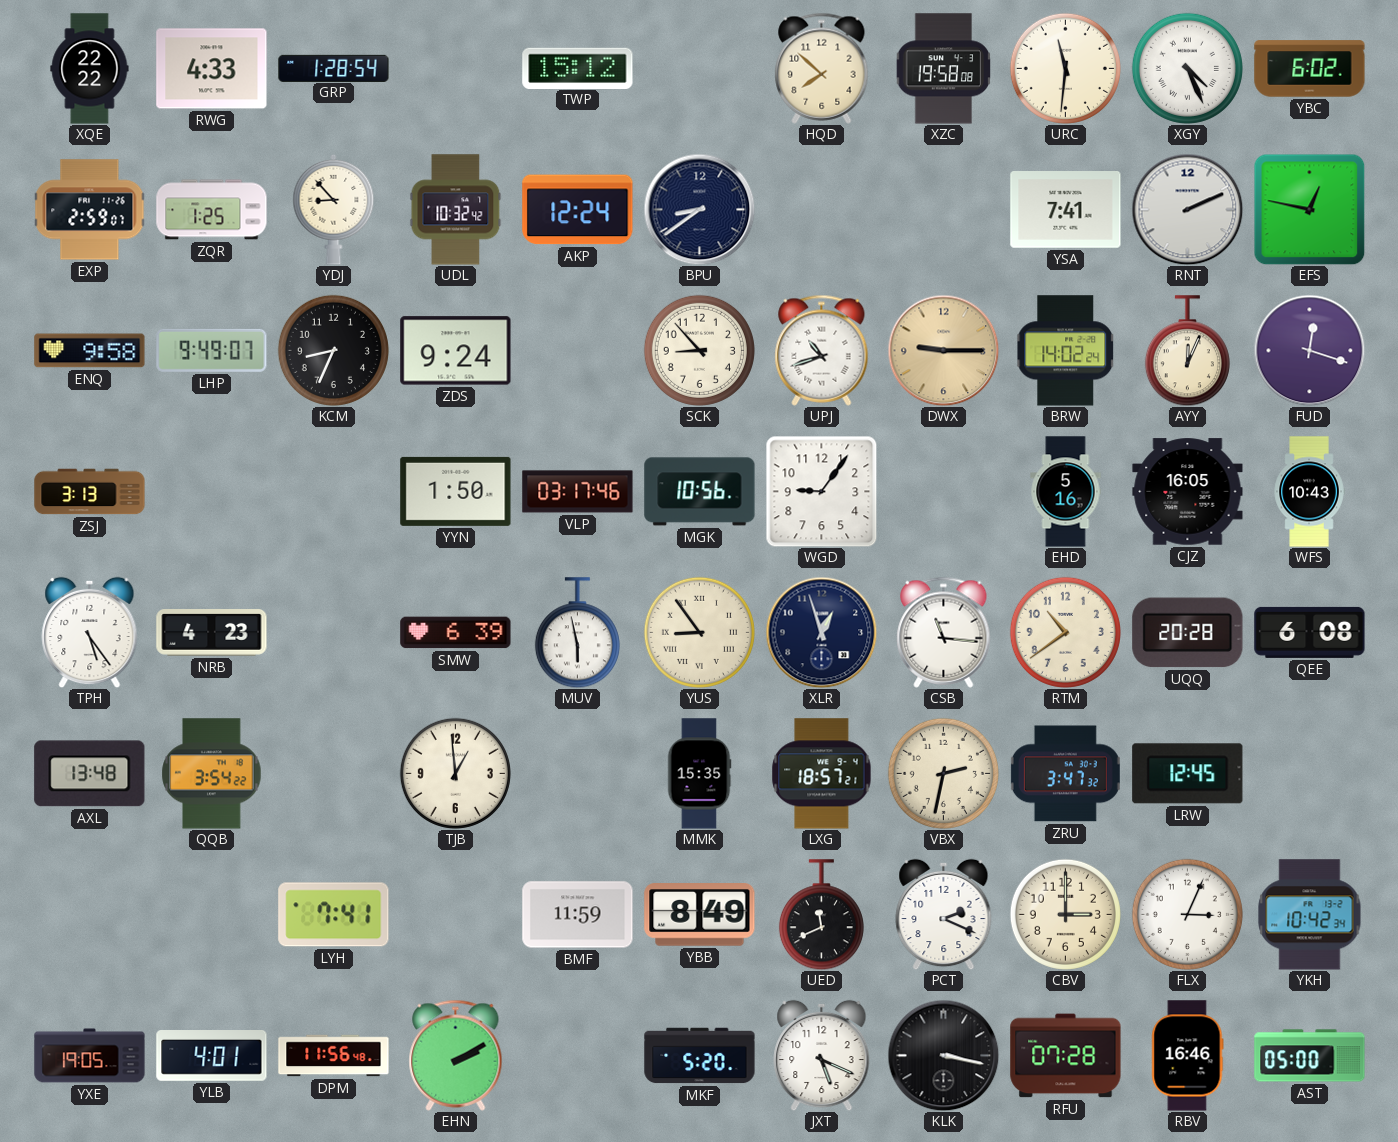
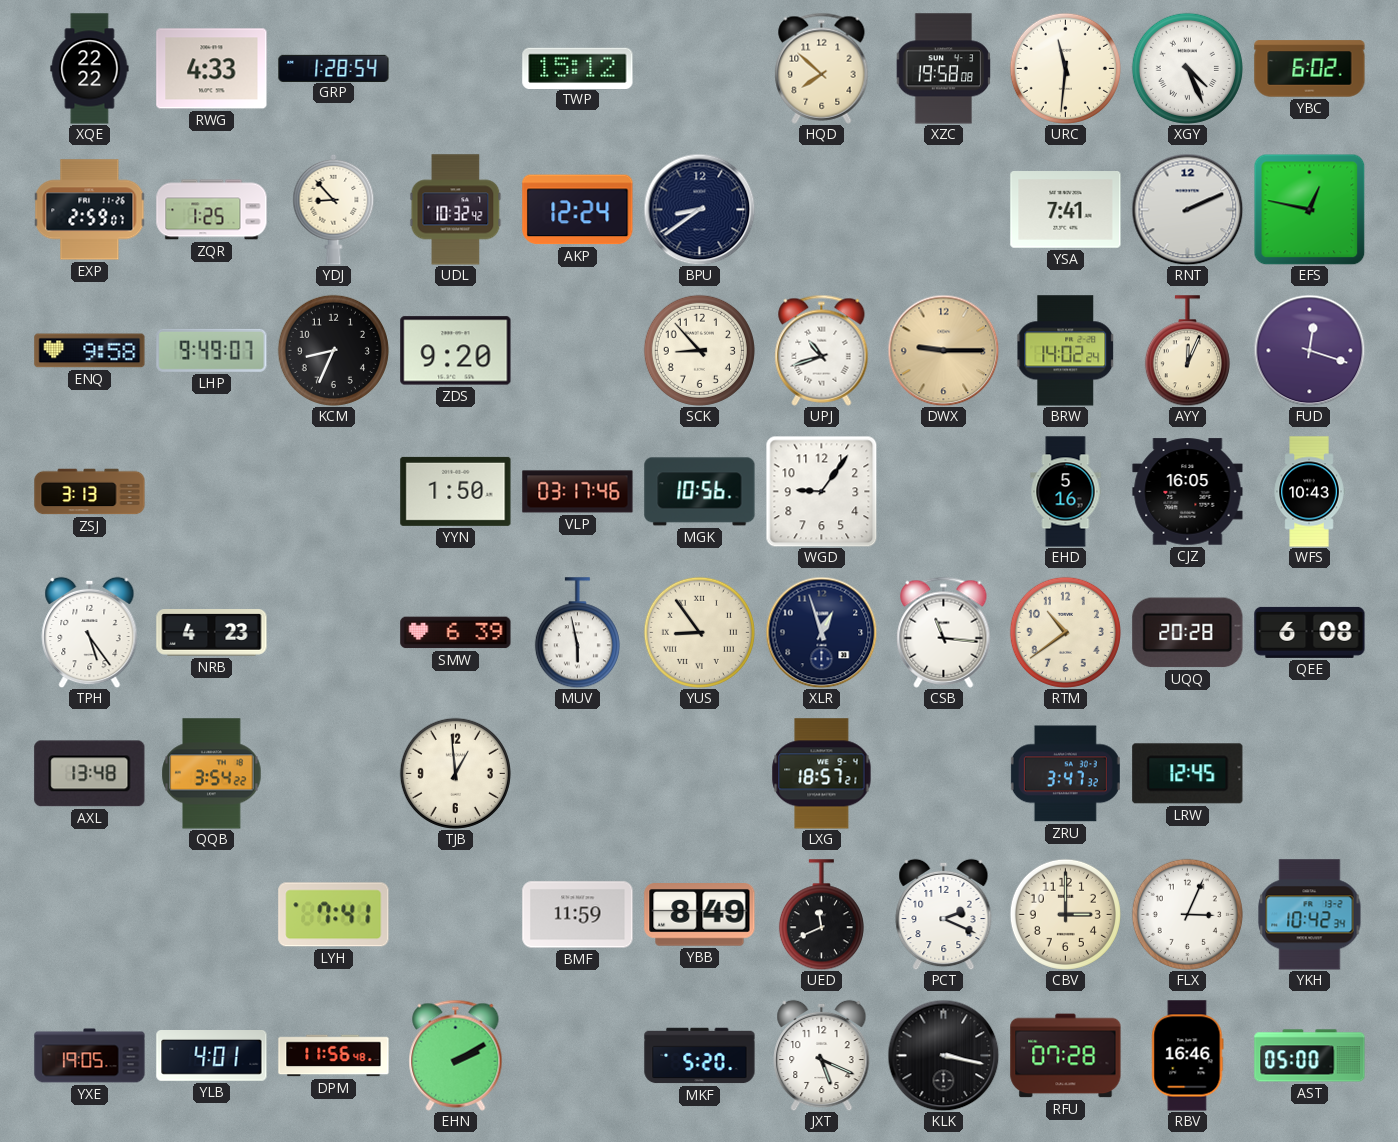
ZDS: 9:24 -> 9:20 (456, 351)
MMK: 15:35 -> none (699, 774)
VBX: 2:32 -> none (943, 773)
